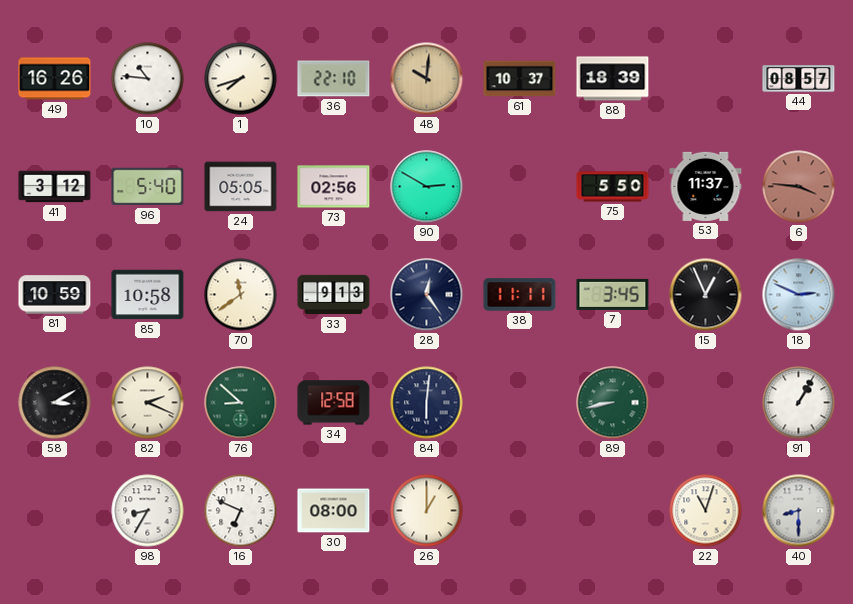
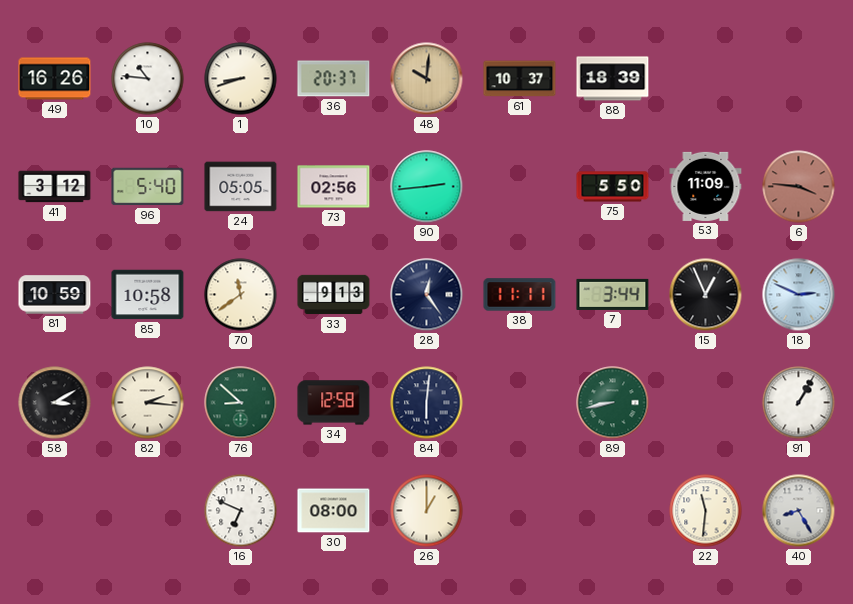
1: 7:42 -> 8:42 (241, 79)
36: 22:10 -> 20:37 (334, 79)
44: 08:57 -> none (799, 79)
90: 2:50 -> 2:44 (427, 187)
53: 11:37 -> 11:09 (706, 186)
7: 3:45 -> 3:44 (613, 294)
82: 2:19 -> 2:16 (148, 403)
98: 8:35 -> none (148, 511)
22: 11:03 -> 11:31 (706, 511)
40: 8:30 -> 8:25 (799, 511)
